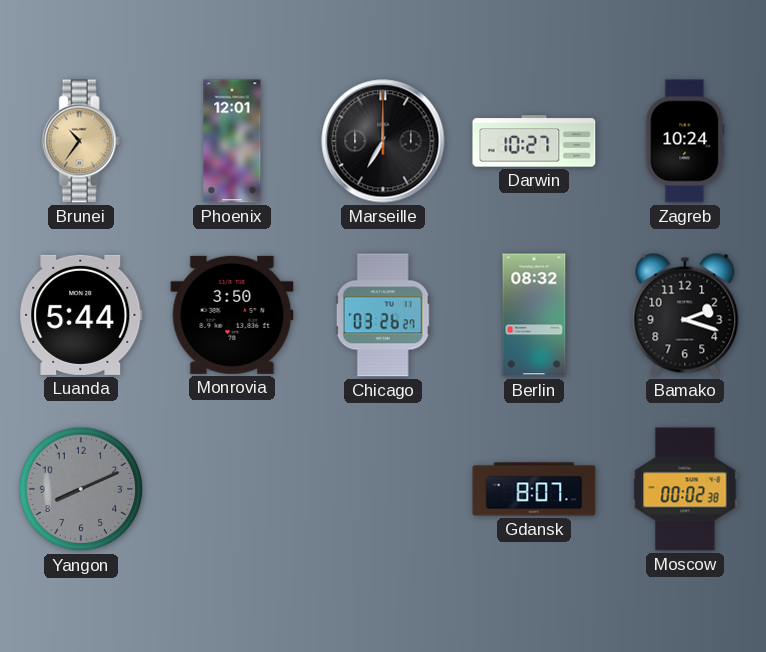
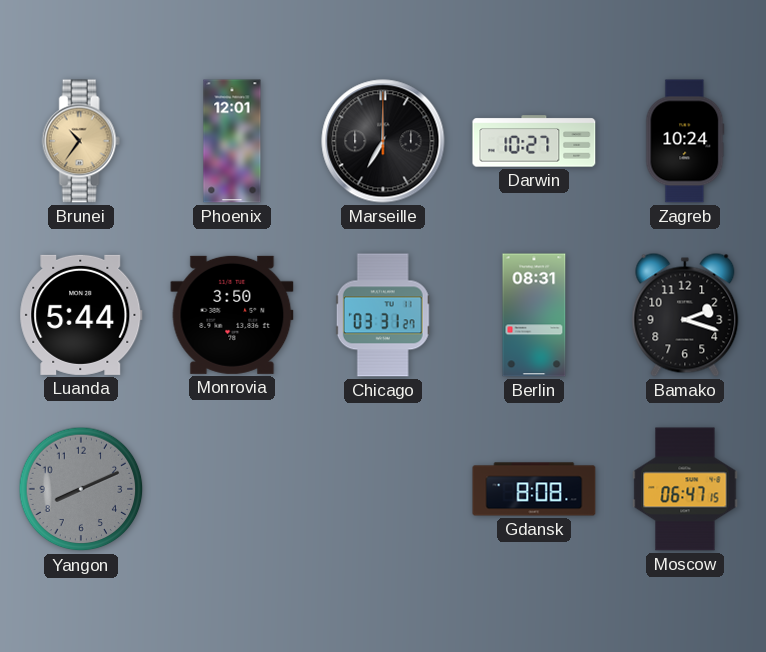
Chicago: 03:26 -> 03:31 (383, 315)
Berlin: 08:32 -> 08:31 (534, 315)
Gdansk: 8:07 -> 8:08 (534, 489)
Moscow: 00:02 -> 06:47 (685, 489)
